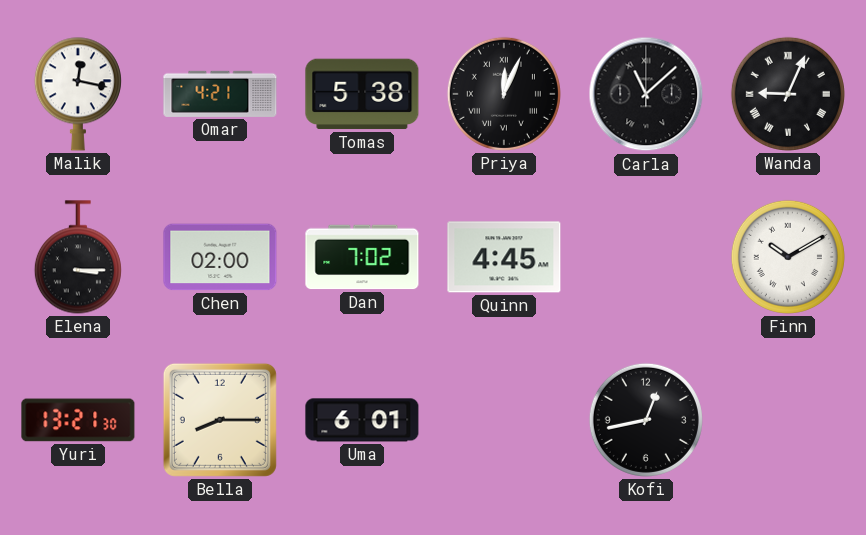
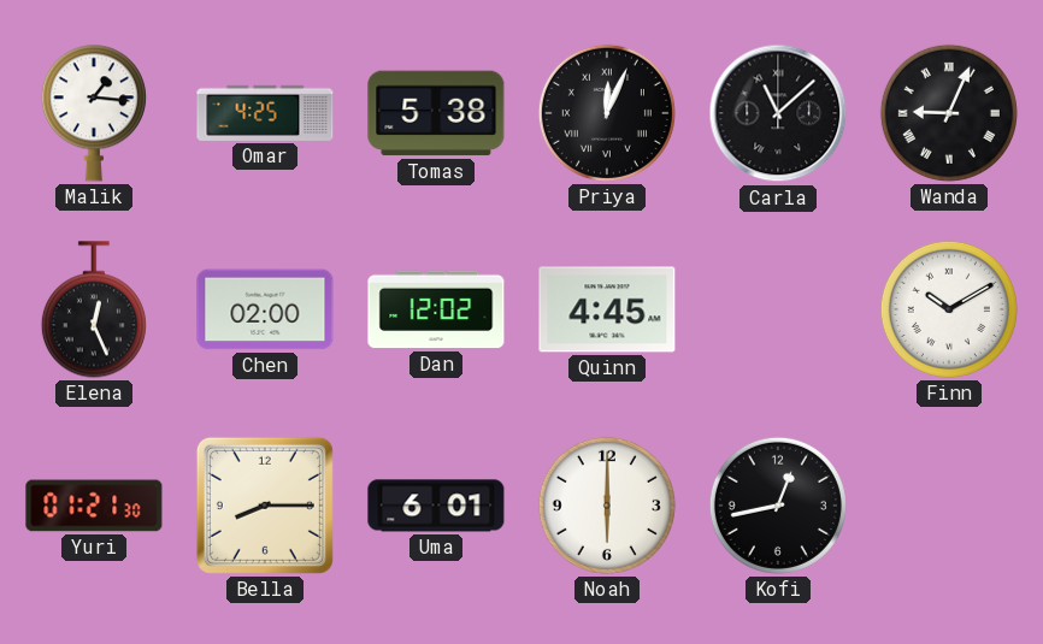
Malik: 12:17 -> 1:16 (94, 113)
Omar: 4:21 -> 4:25 (265, 113)
Elena: 3:15 -> 12:26 (94, 309)
Dan: 7:02 -> 12:02 (436, 309)
Yuri: 13:21 -> 01:21 (94, 506)
Noah: none -> 6:00 (607, 506)
